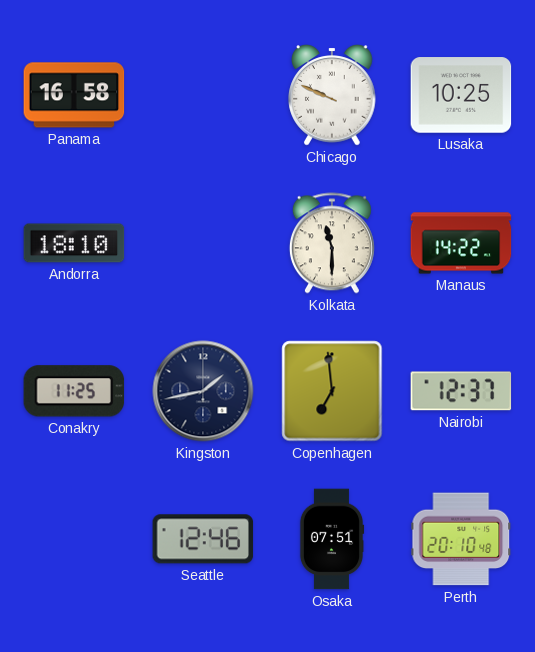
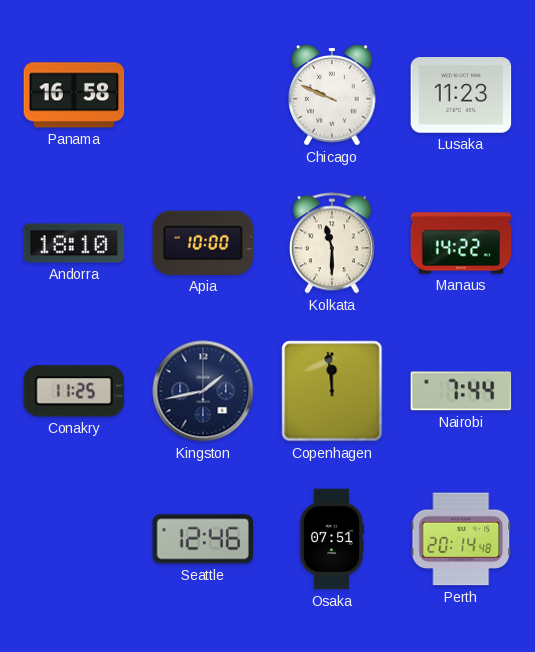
Lusaka: 10:25 -> 11:23 (461, 95)
Apia: none -> 10:00 (203, 243)
Copenhagen: 6:59 -> 11:59 (332, 391)
Nairobi: 12:37 -> 7:44 (461, 391)
Perth: 20:10 -> 20:14 (461, 539)
